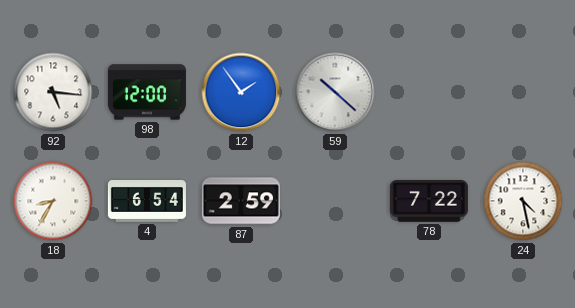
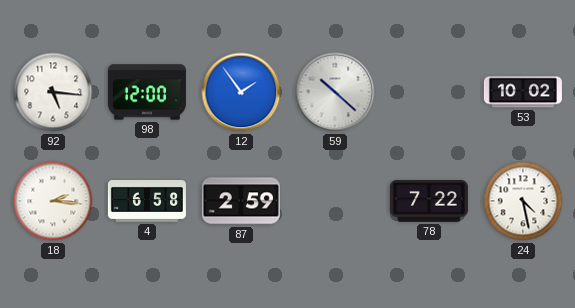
53: none -> 10:02 (523, 92)
18: 8:35 -> 2:16 (53, 201)
4: 6:54 -> 6:58 (147, 202)
